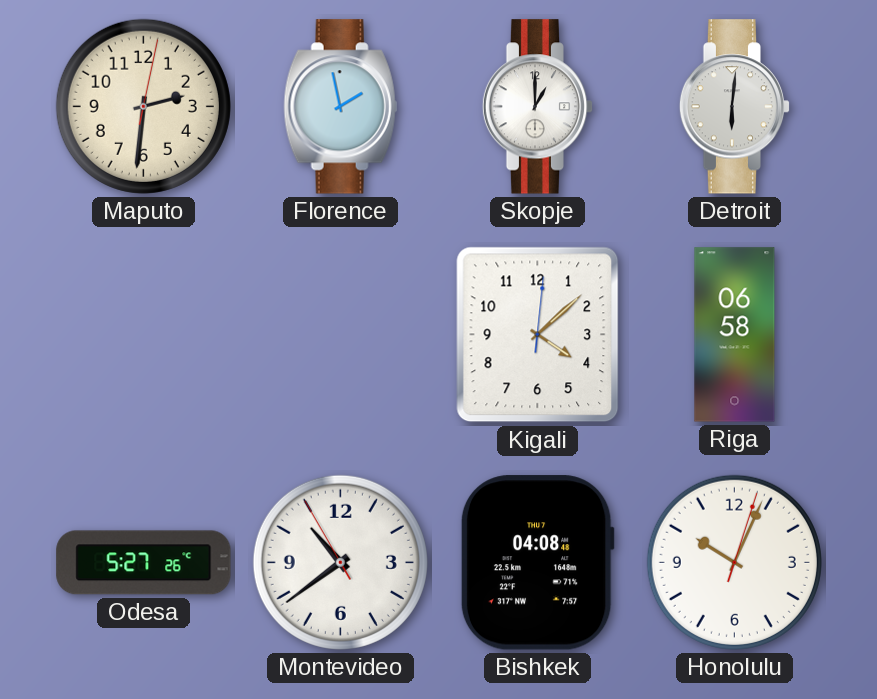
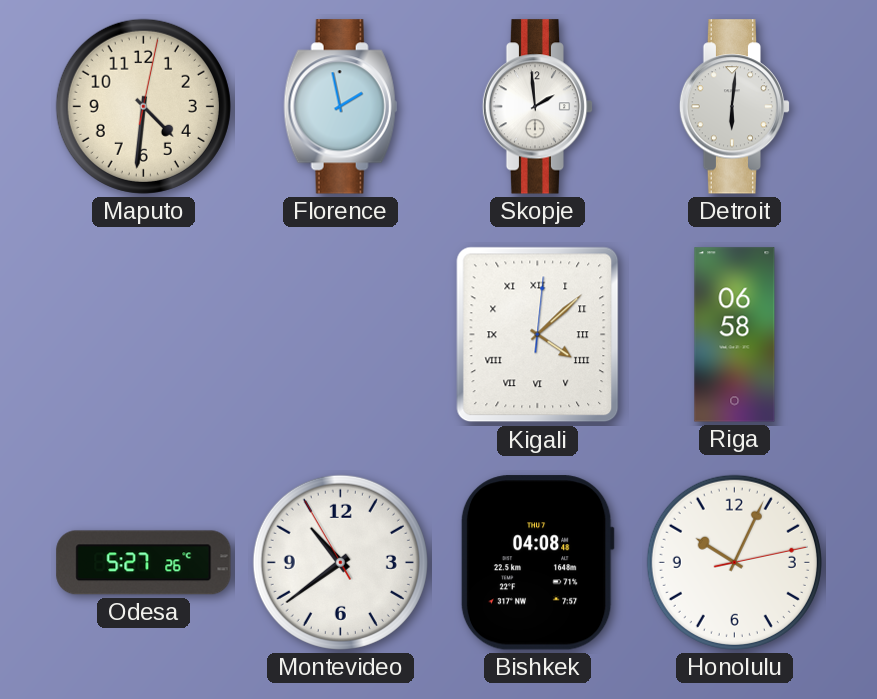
Maputo: 2:31 -> 4:31 (143, 106)
Skopje: 1:00 -> 1:59 (538, 107)
Kigali numerals: Arabic -> Roman (538, 335)
Honolulu: 10:04:03 -> 10:04:13 (734, 562)
